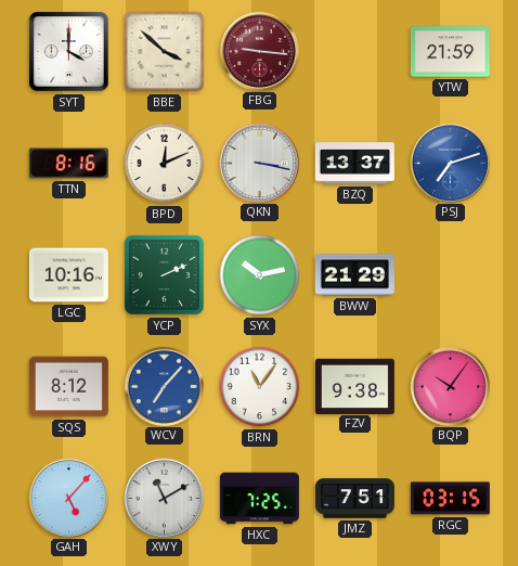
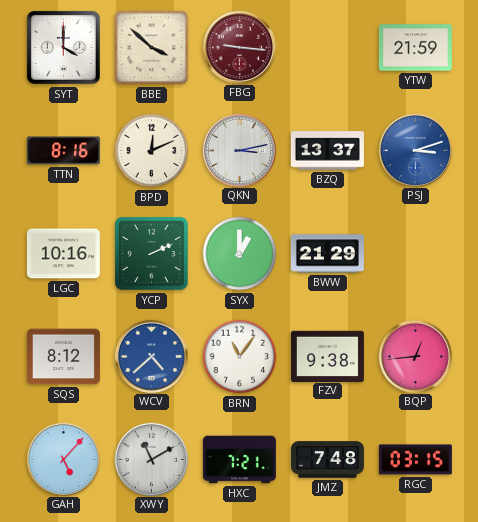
QKN: 3:17 -> 3:13 (239, 150)
PSJ: 7:12 -> 3:12 (415, 150)
SYX: 10:13 -> 1:00 (240, 254)
WCV: 7:07 -> 4:38 (151, 356)
BQP: 10:06 -> 12:44 (415, 356)
HXC: 7:25 -> 7:21 (239, 460)
JMZ: 7:51 -> 7:48 (327, 460)
